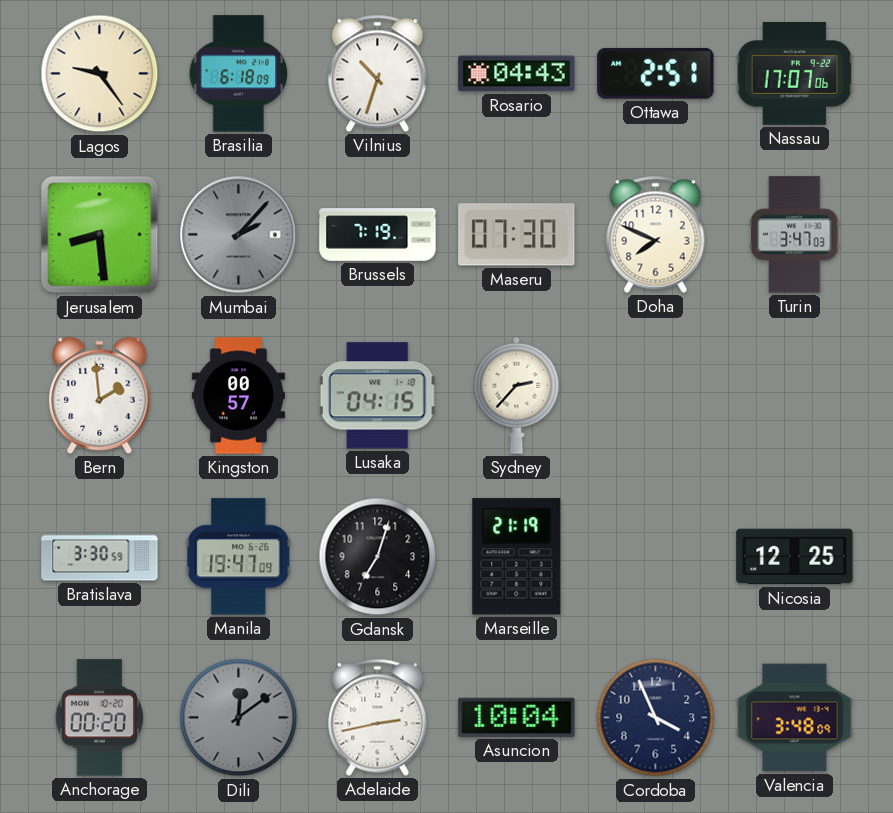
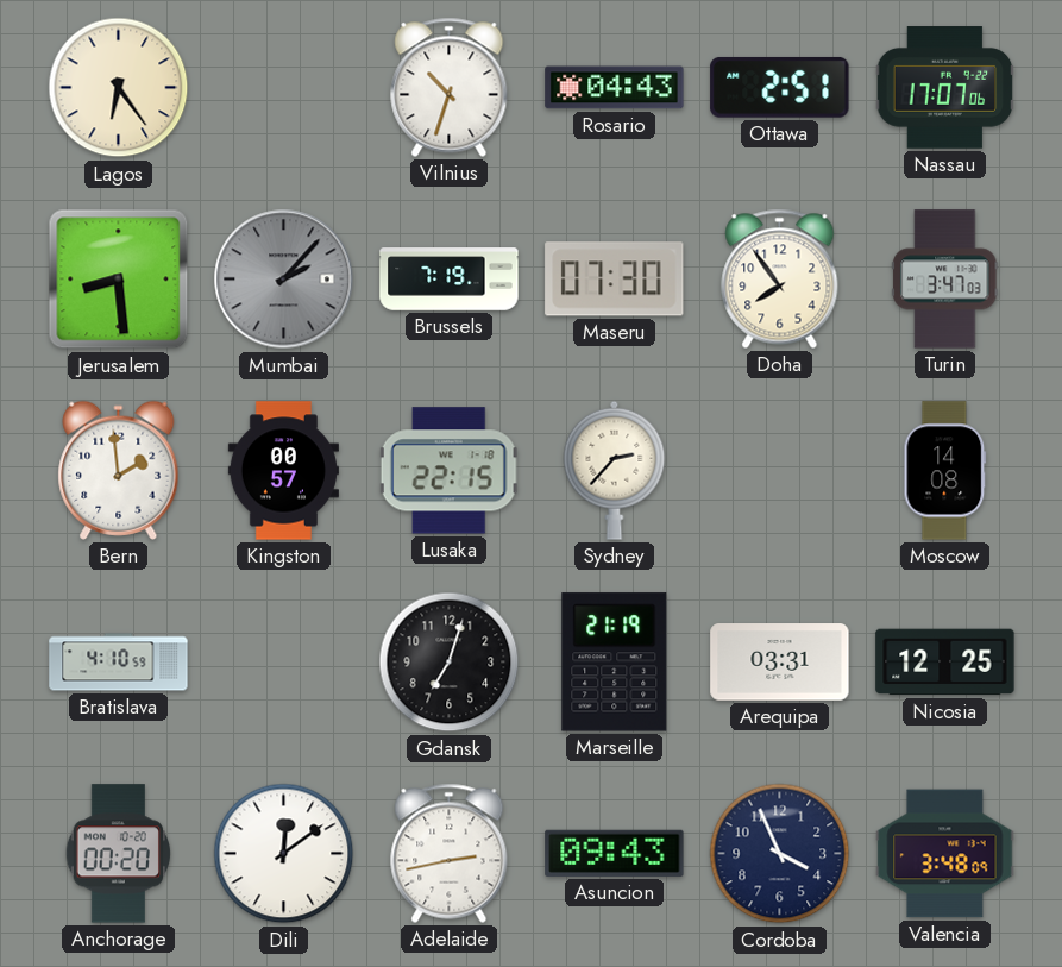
Lagos: 9:24 -> 6:24 (119, 88)
Brasilia: 6:18 -> none (239, 74)
Doha: 7:49 -> 7:54 (780, 278)
Lusaka: 04:15 -> 22:15 (448, 471)
Moscow: none -> 14:08 (945, 471)
Bratislava: 3:30 -> 4:10 (119, 663)
Manila: 19:47 -> none (239, 557)
Arequipa: none -> 03:31 (780, 663)
Dili dial: grey -> white (284, 854)
Asuncion: 10:04 -> 09:43 (615, 853)
